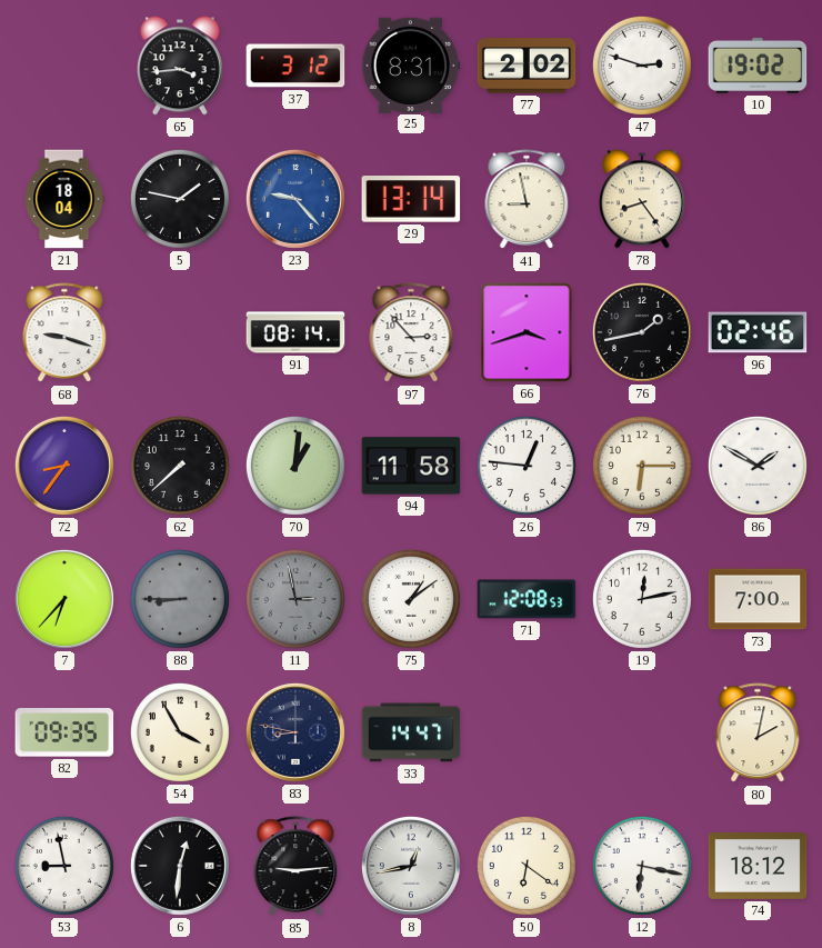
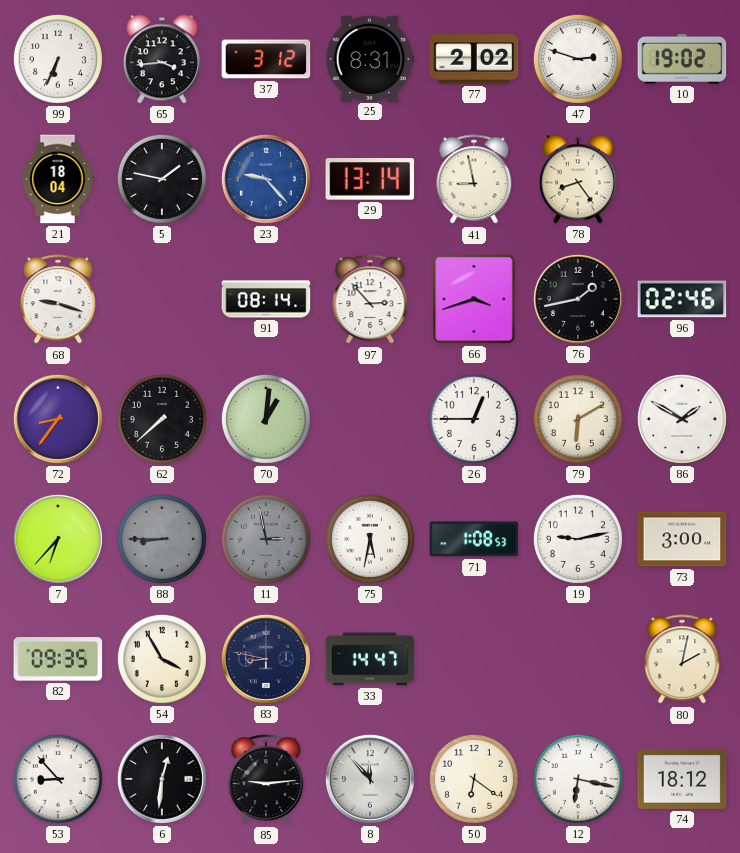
99: none -> 6:34 (58, 59)
94: 11:58 -> none (411, 466)
26: 12:46 -> 12:45 (474, 419)
79: 6:15 -> 6:10 (578, 419)
75: 1:09 -> 5:32 (370, 539)
71: 12:08 -> 1:08 (474, 539)
19: 12:13 -> 9:13 (578, 539)
73: 7:00 -> 3:00 (682, 539)
53: 8:58 -> 8:53 (58, 779)
8: 12:43 -> 11:53 (370, 779)
